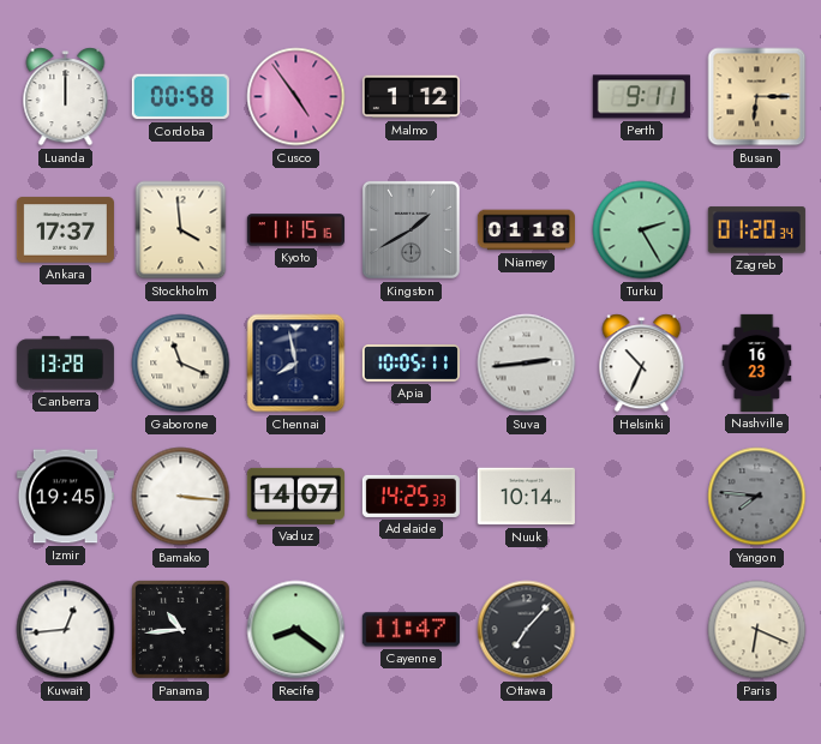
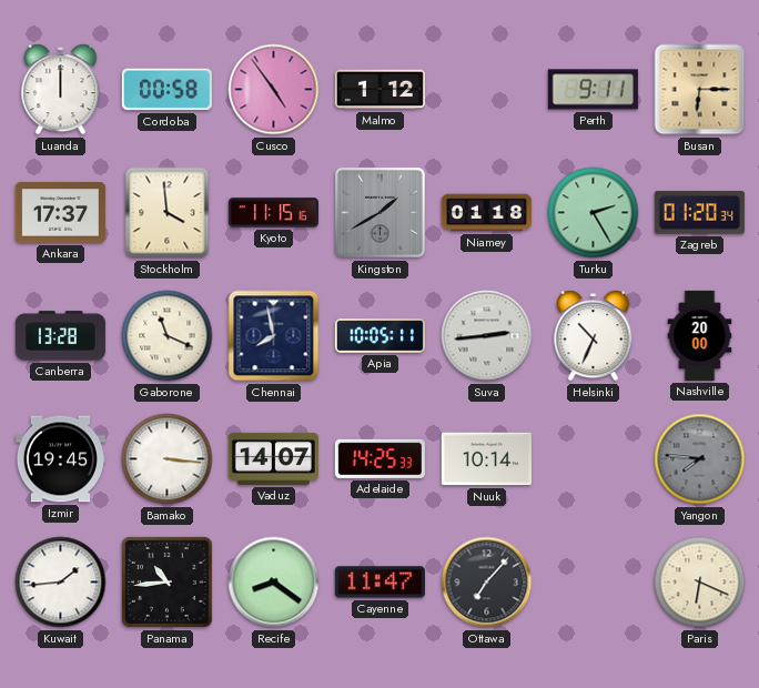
Nashville: 16:23 -> 20:00 (700, 335)
Kuwait: 12:44 -> 1:44 (61, 583)
